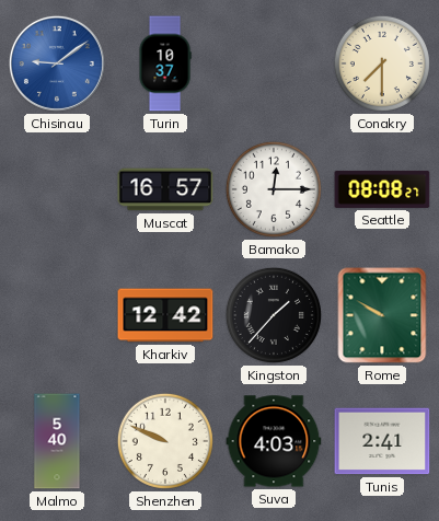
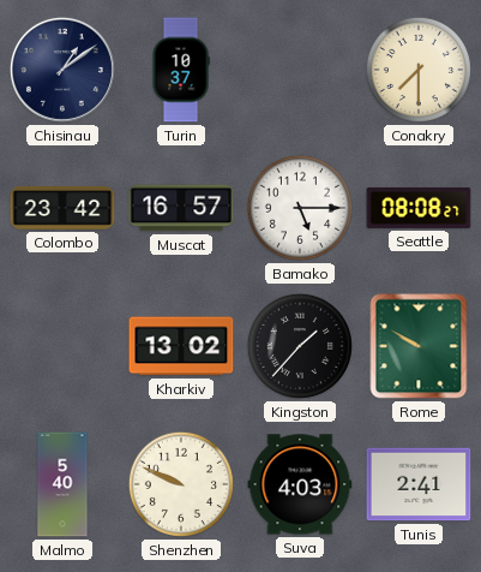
Chisinau: 9:09 -> 1:09 (62, 70)
Chisinau dial: blue -> navy (62, 70)
Colombo: none -> 23:42 (62, 208)
Bamako: 12:15 -> 5:15 (300, 208)
Kharkiv: 12:42 -> 13:02 (181, 346)
